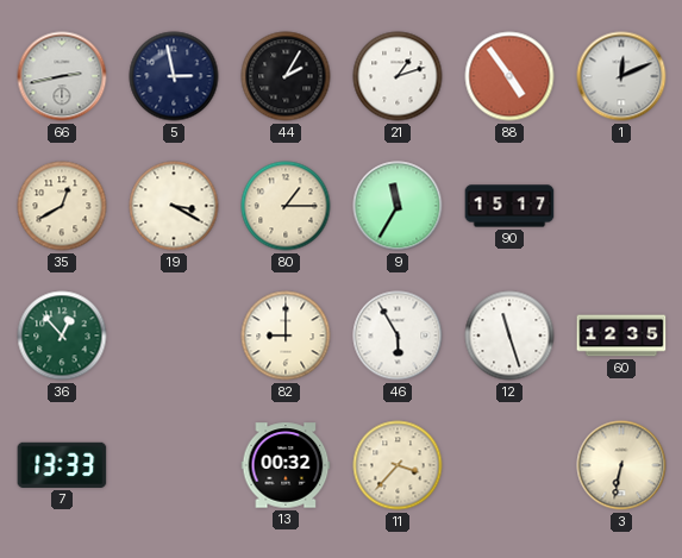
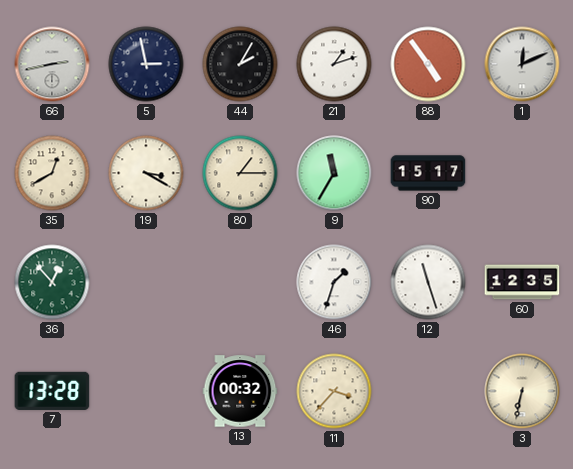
82: 9:00 -> none (286, 336)
46: 5:55 -> 1:33 (334, 282)
7: 13:33 -> 13:28 (52, 391)
